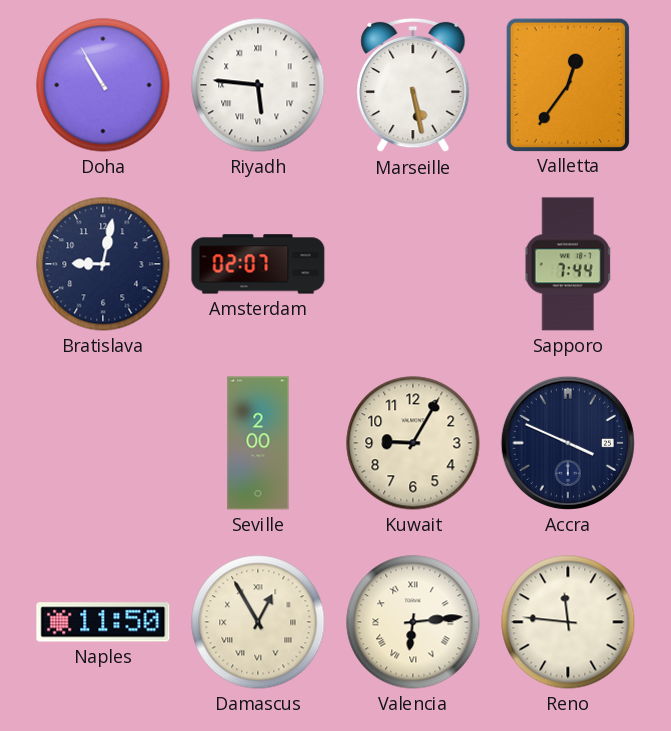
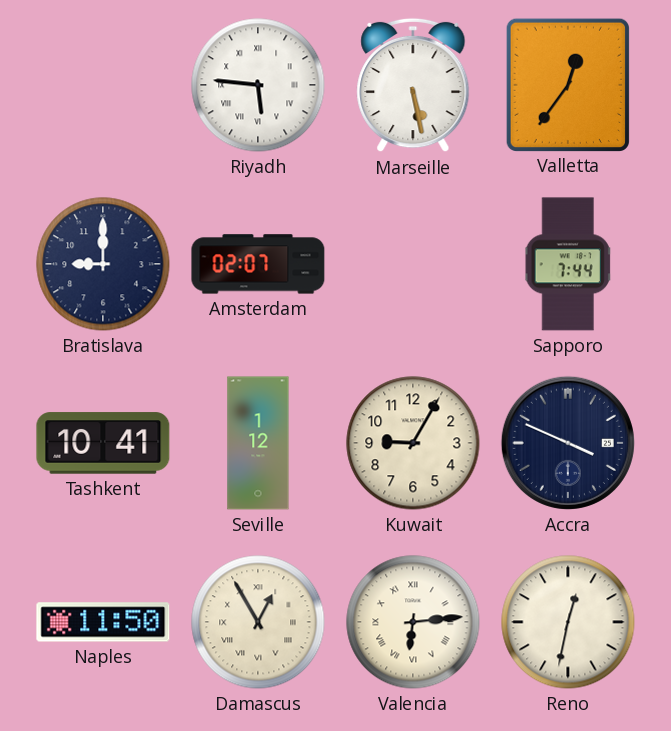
Doha: 10:55 -> none (103, 85)
Bratislava: 9:02 -> 9:00 (103, 264)
Tashkent: none -> 10:41 (103, 443)
Seville: 2:00 -> 1:12 (258, 443)
Reno: 11:46 -> 12:32 (568, 622)
